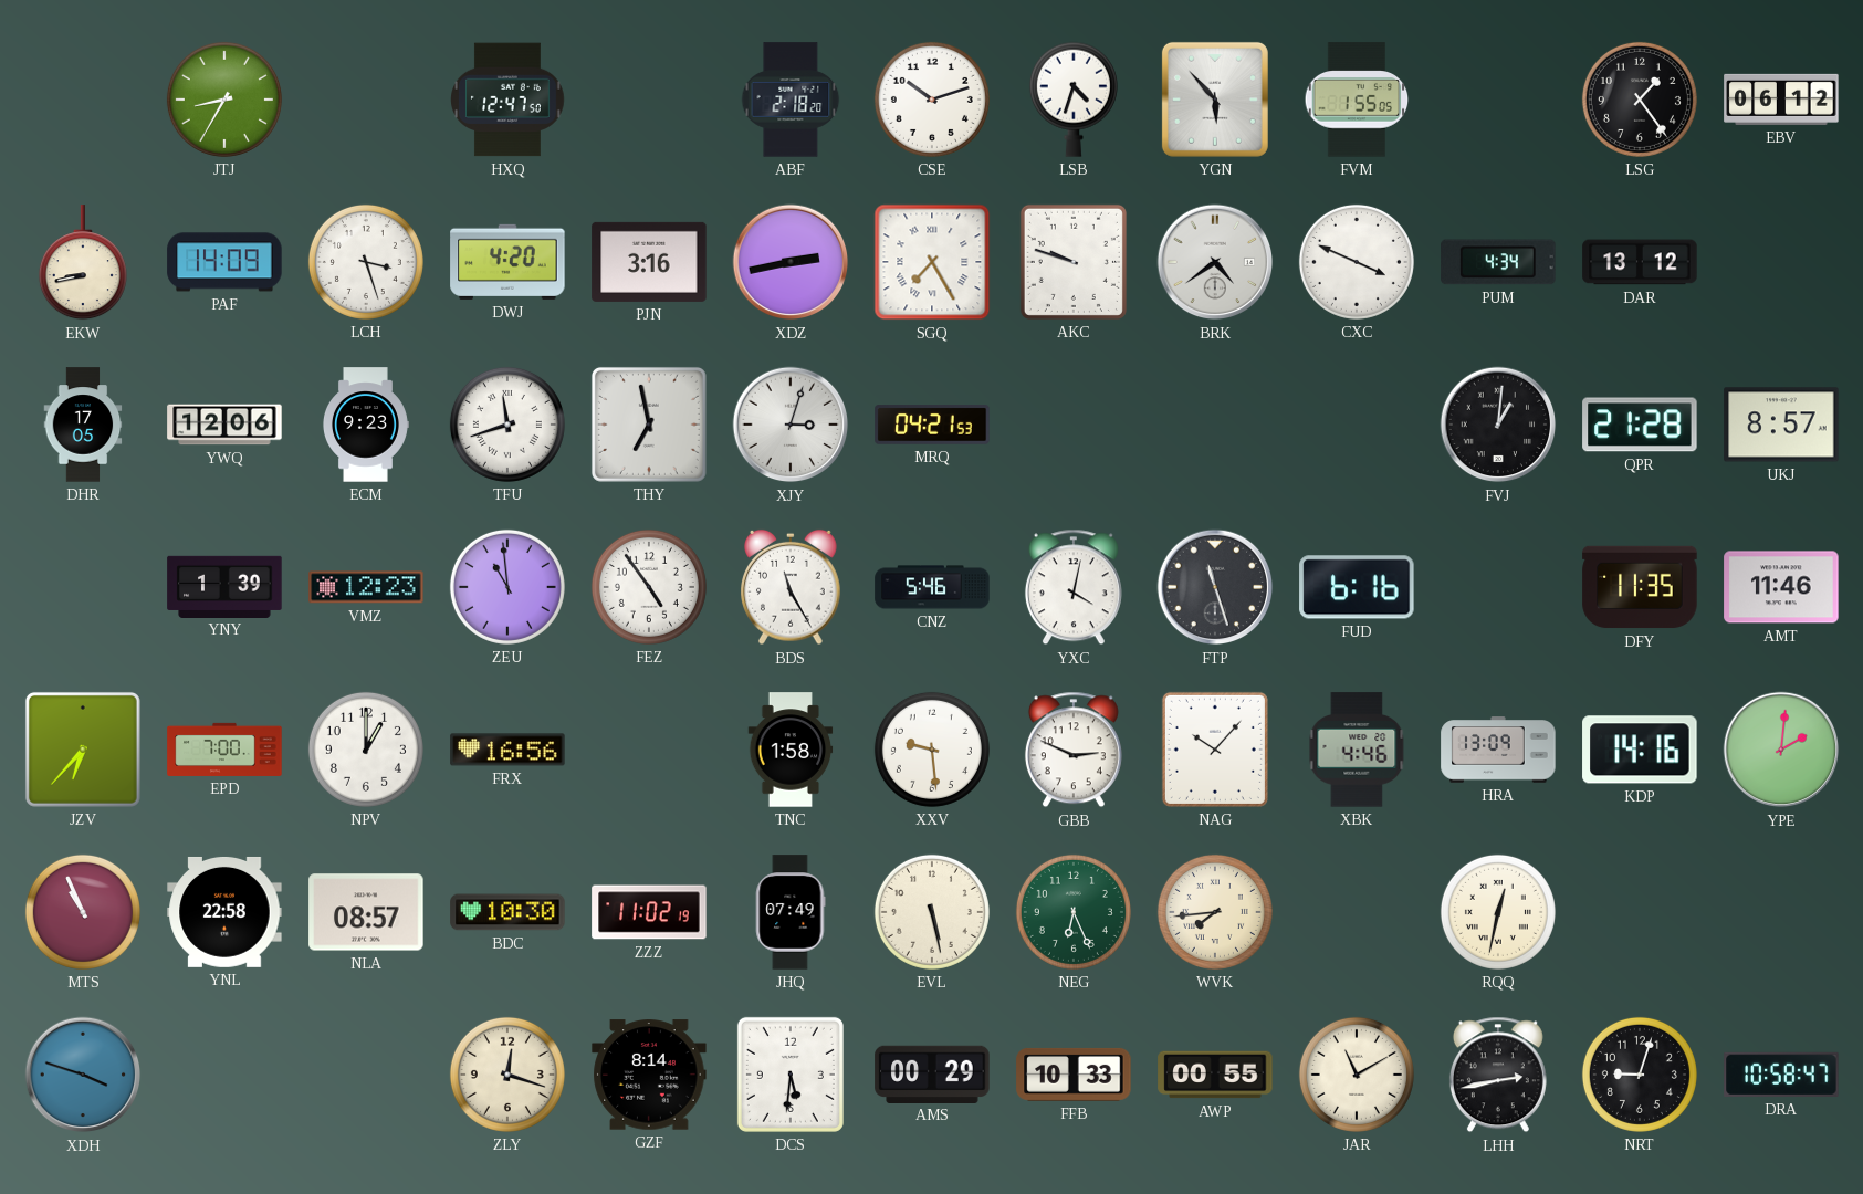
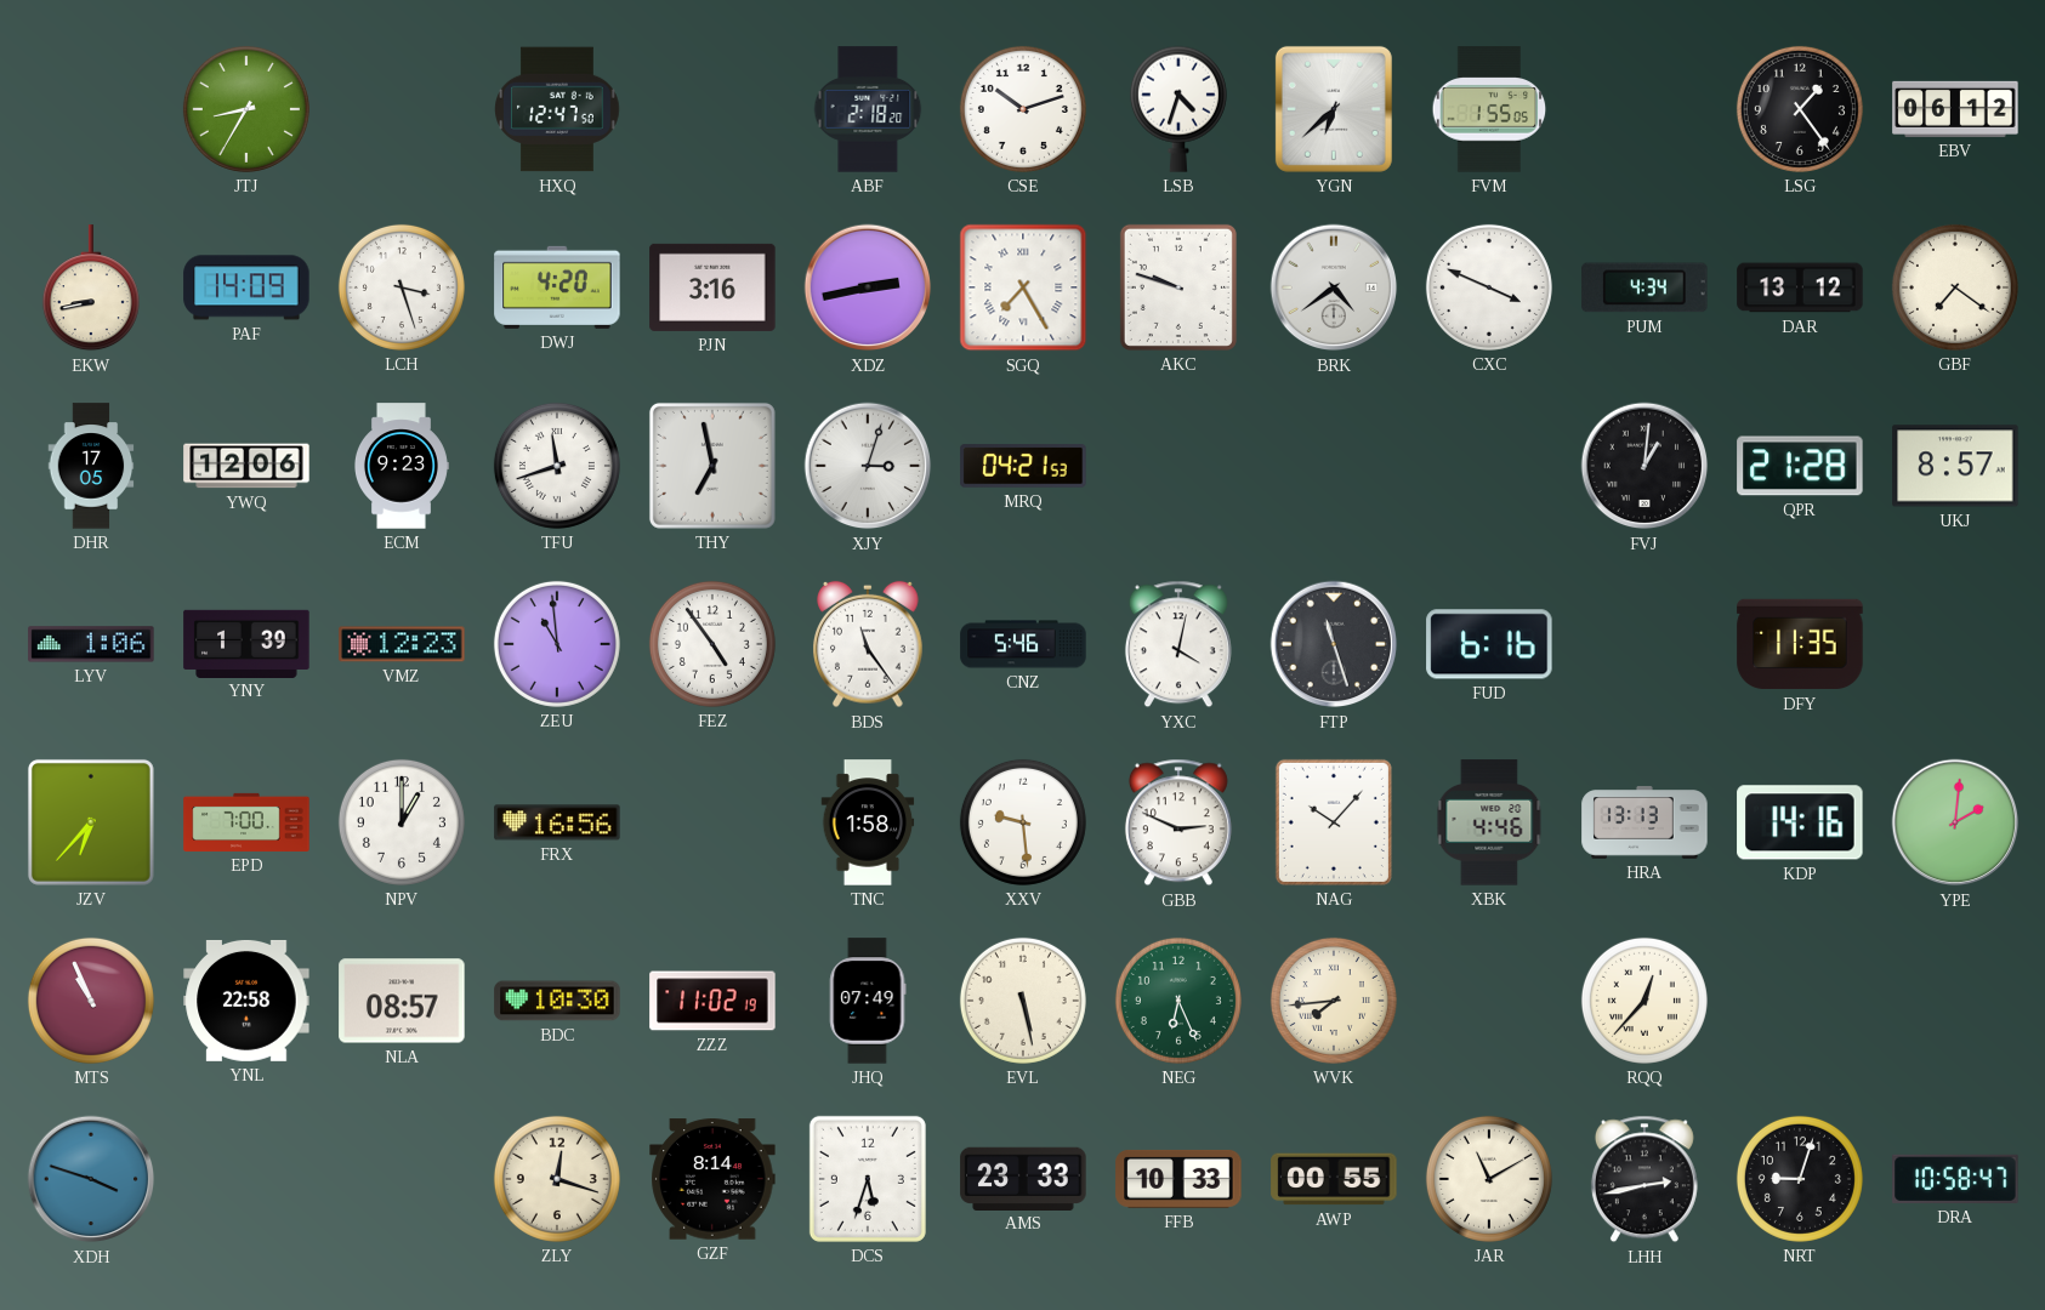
YGN: 5:53 -> 6:38 (1334, 109)
GBF: none -> 7:21 (1955, 287)
LYV: none -> 1:06 (91, 644)
BDS: 11:25 -> 11:24 (869, 644)
AMT: 11:46 -> none (1781, 587)
HRA: 13:09 -> 13:13 (1644, 822)
RQQ: 12:32 -> 12:37 (1644, 1001)
DCS: 5:31 -> 5:33 (868, 1179)
AMS: 00:29 -> 23:33 (1023, 1178)
